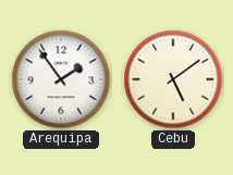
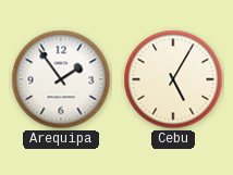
Cebu: 5:09 -> 5:05 (173, 79)
